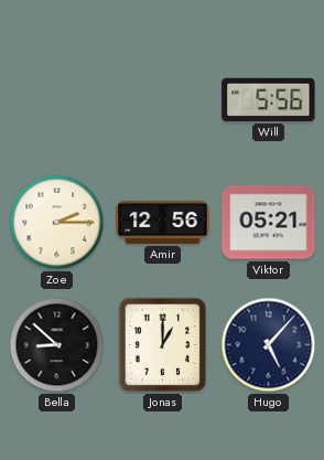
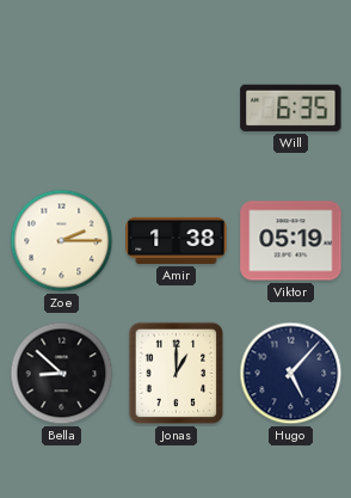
Will: 5:56 -> 6:35 (291, 107)
Amir: 12:56 -> 1:38 (177, 240)
Viktor: 05:21 -> 05:19 (291, 241)
